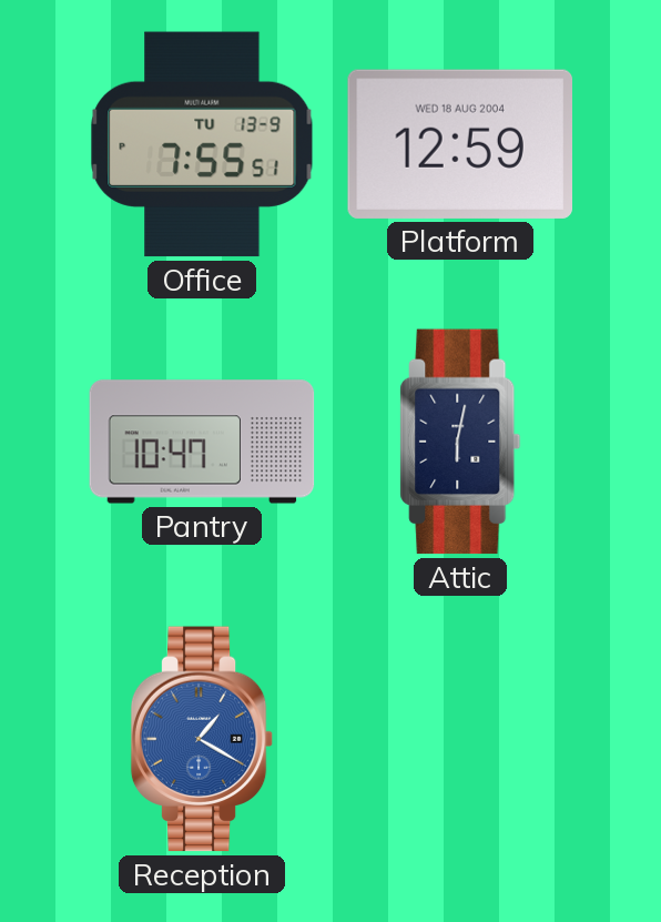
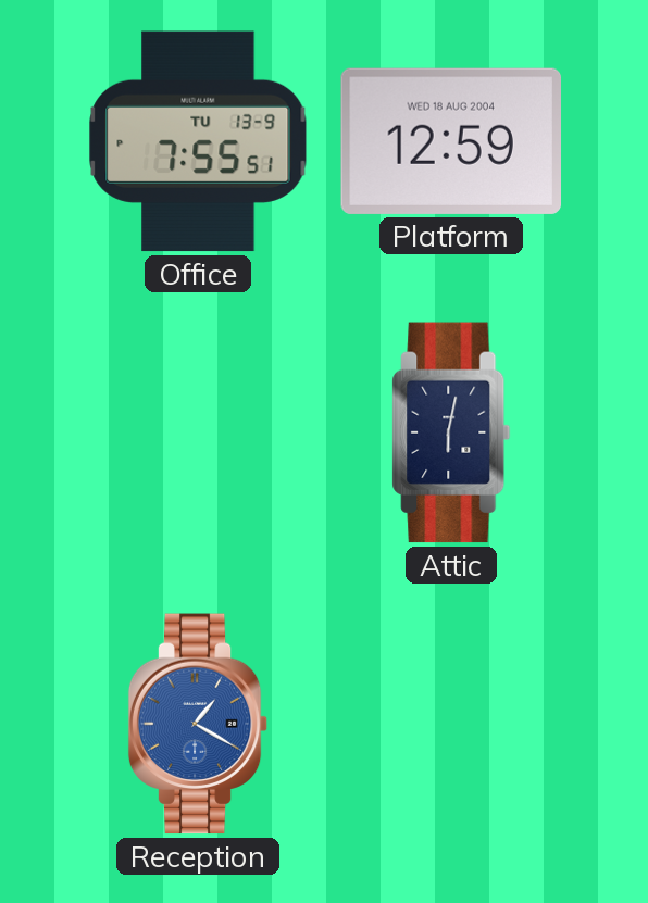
Pantry: 10:47 -> none (202, 442)
